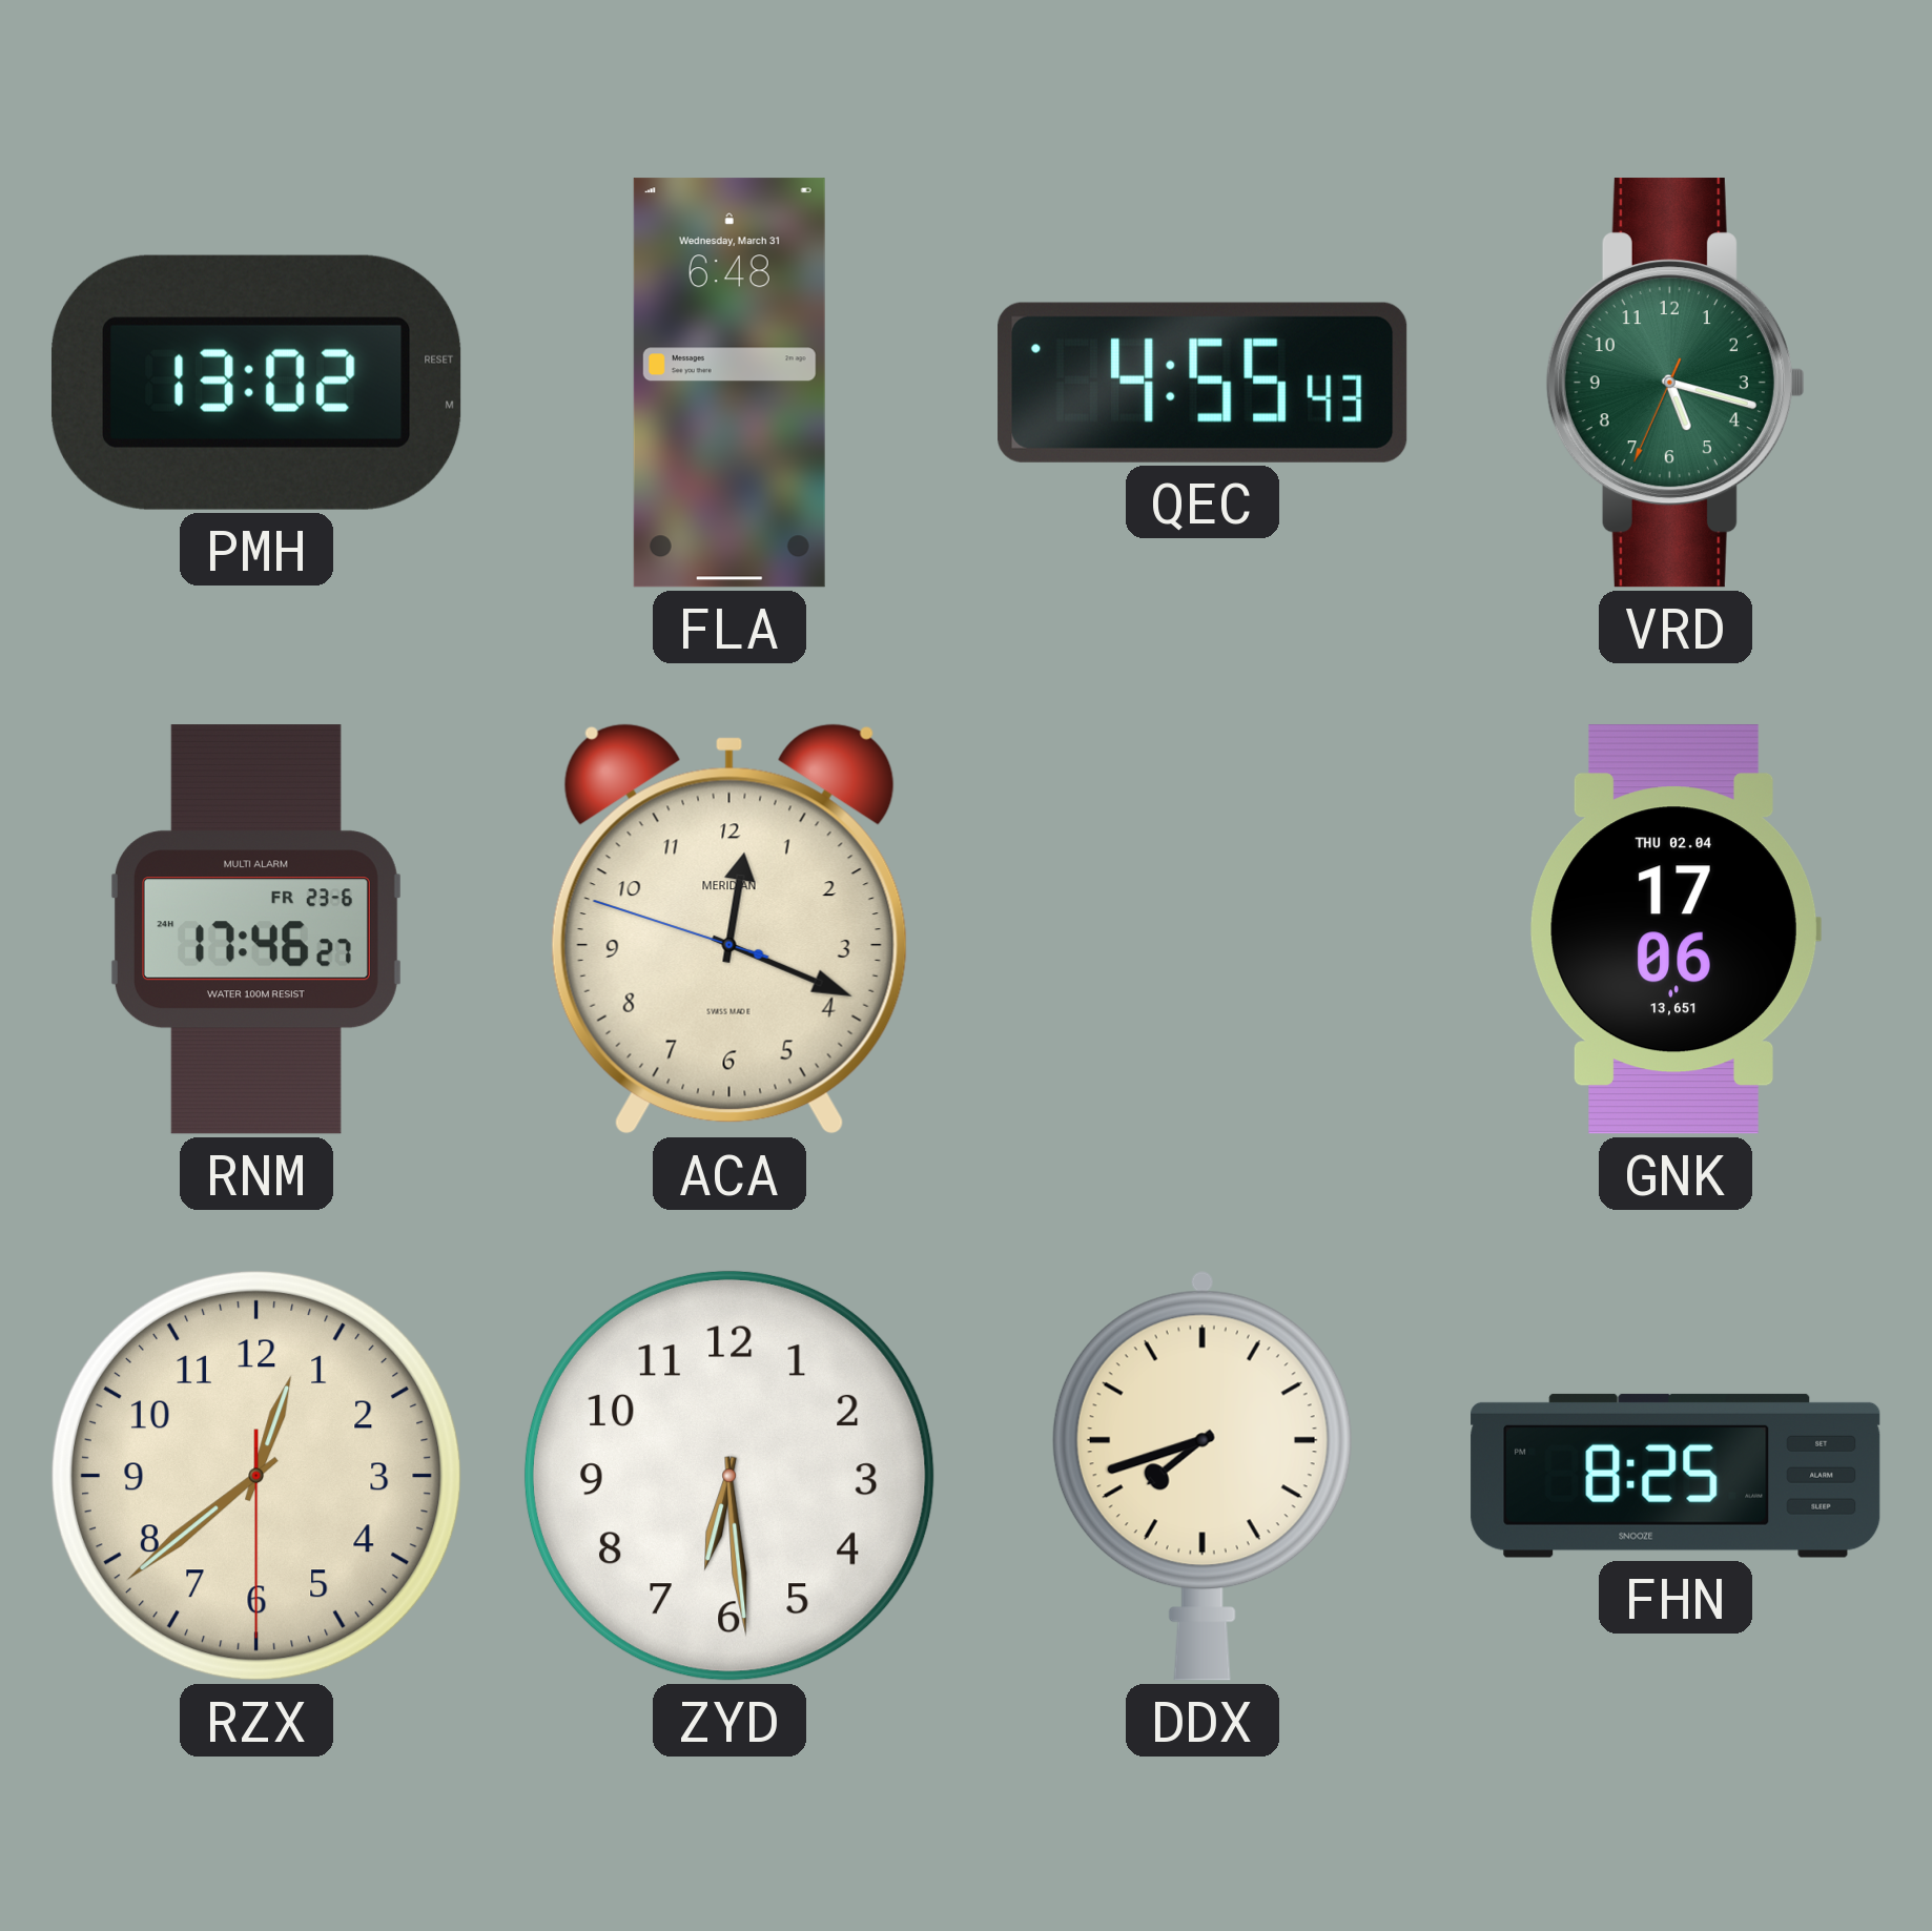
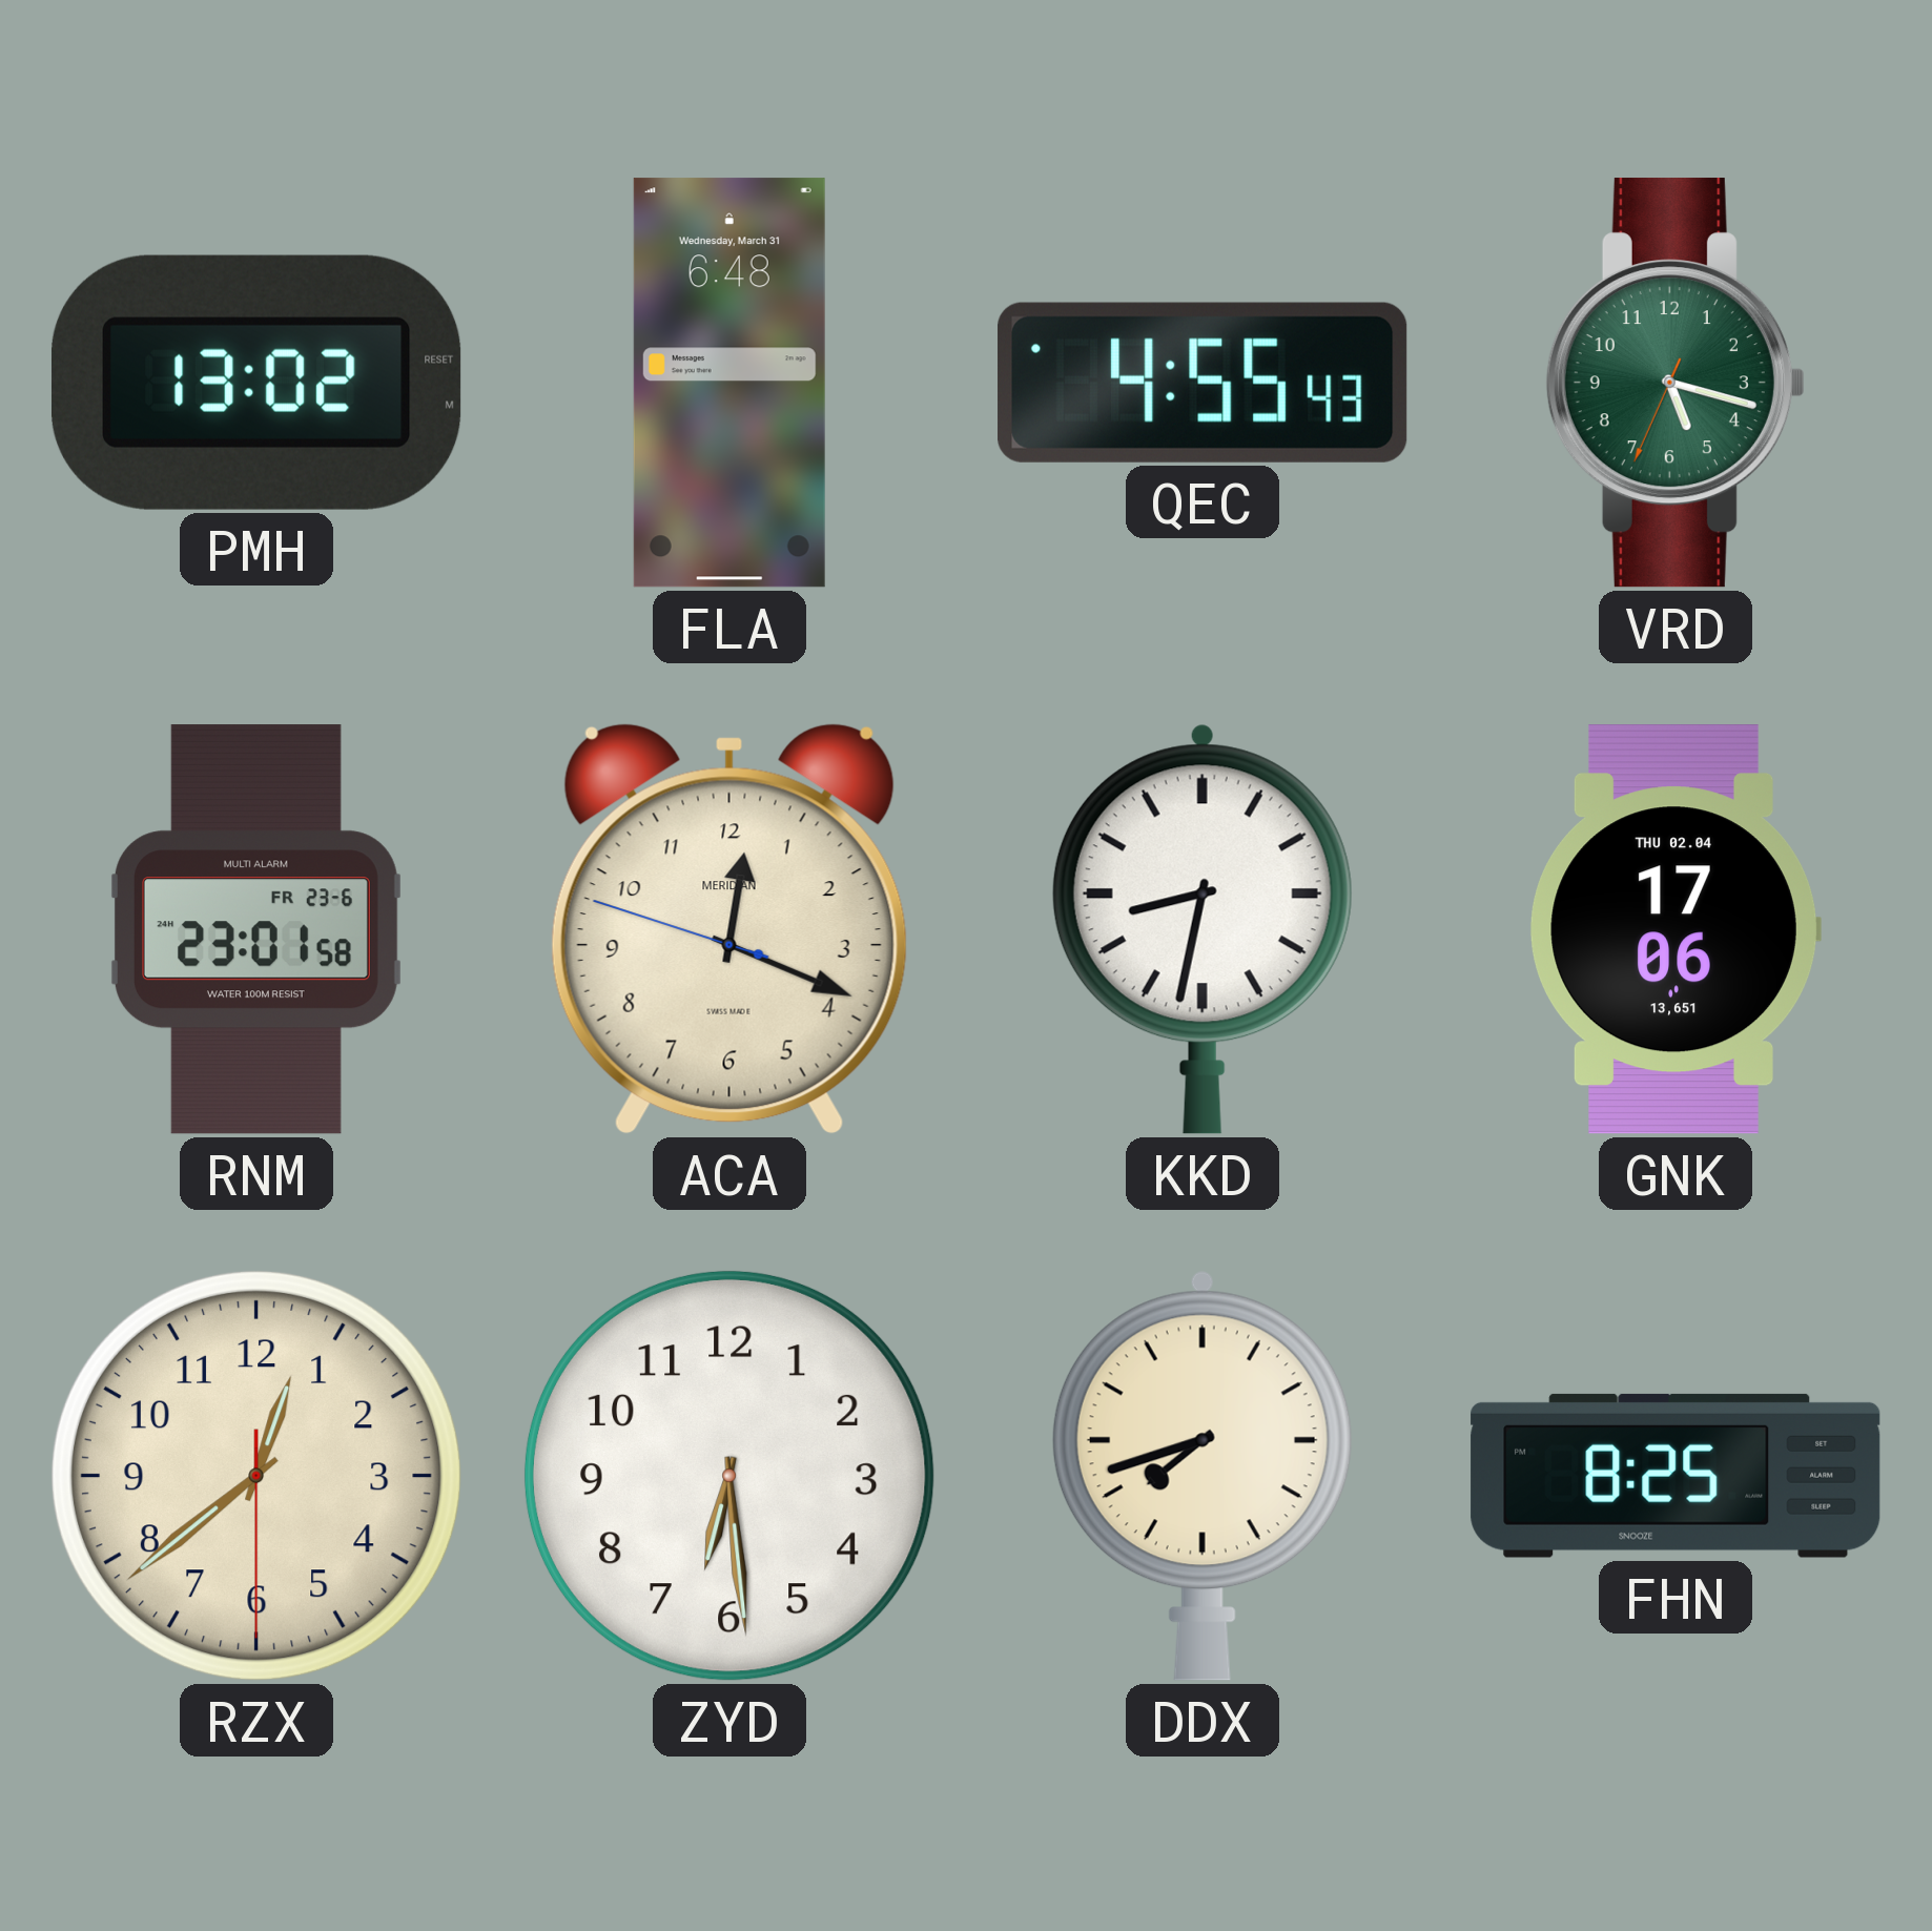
RNM: 17:46 -> 23:01 (256, 929)
KKD: none -> 8:32 (1203, 929)
